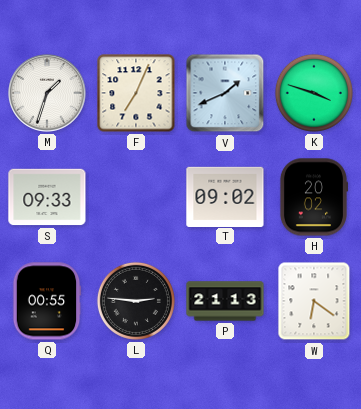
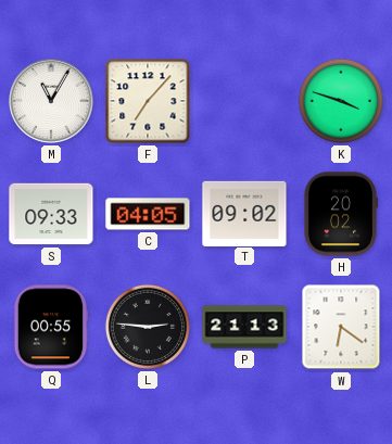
M: 1:33 -> 11:05 (51, 101)
F: 7:04 -> 7:07 (148, 101)
V: 1:41 -> none (225, 93)
C: none -> 04:05 (148, 214)
